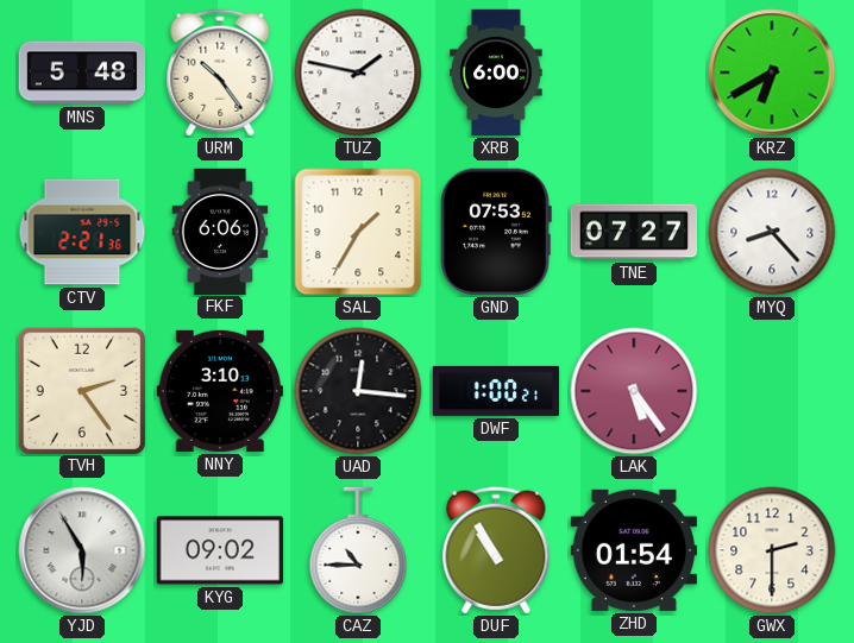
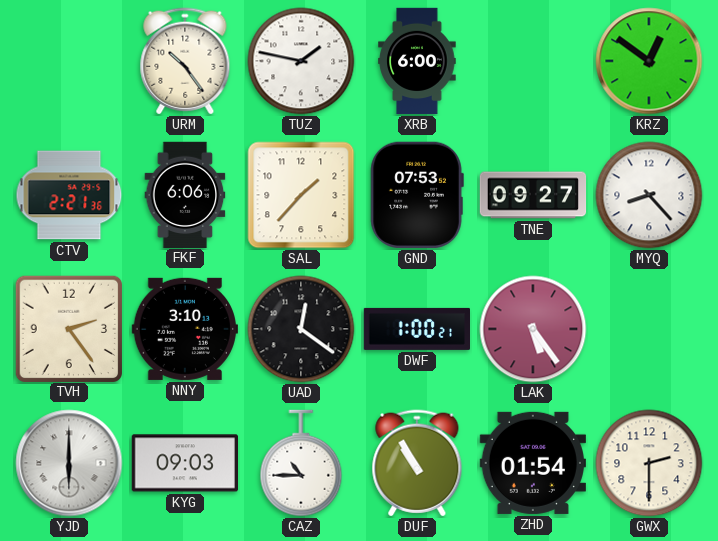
MNS: 5:48 -> none (82, 73)
KRZ: 6:40 -> 12:51 (649, 61)
SAL: 1:35 -> 1:37 (301, 195)
TNE: 07:27 -> 09:27 (533, 195)
UAD: 12:16 -> 12:21 (301, 329)
YJD: 5:55 -> 6:00 (69, 463)
KYG: 09:02 -> 09:03 (184, 463)
